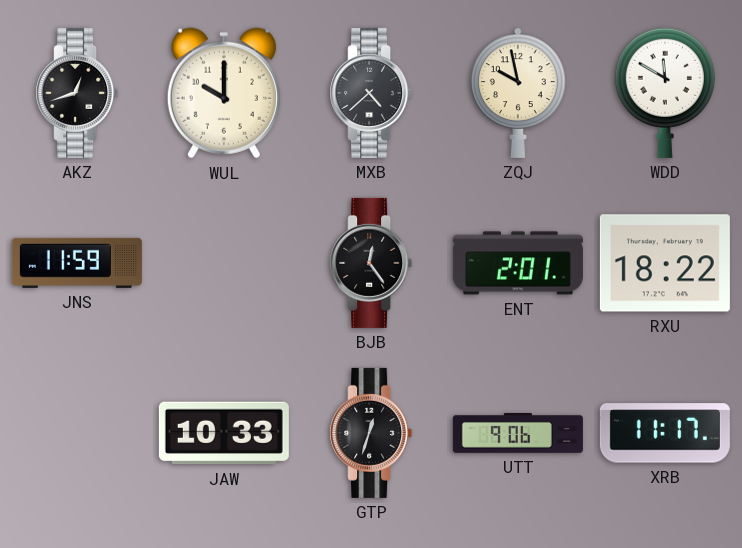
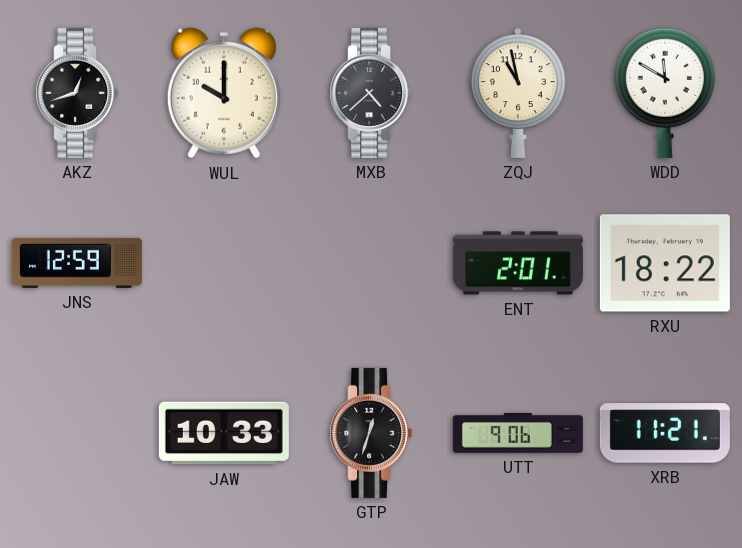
ZQJ: 9:58 -> 10:58 (518, 93)
JNS: 11:59 -> 12:59 (77, 263)
BJB: 12:24 -> none (371, 263)
XRB: 11:17 -> 11:21 (665, 433)
